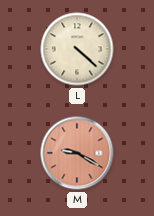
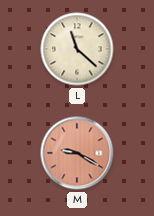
L: 4:22 -> 11:22 (77, 49)
